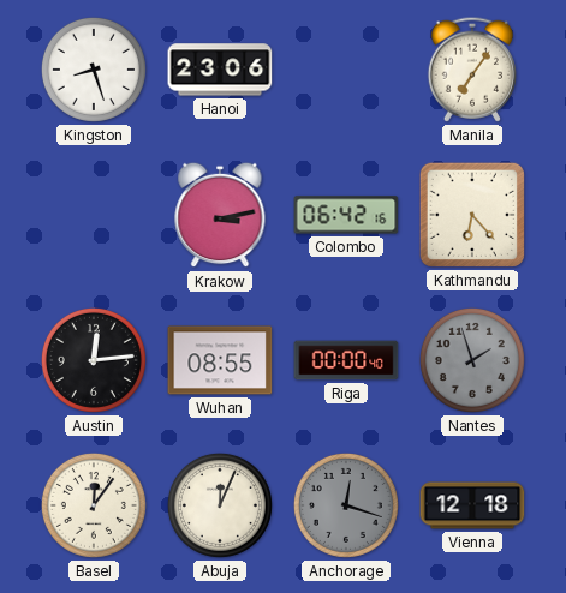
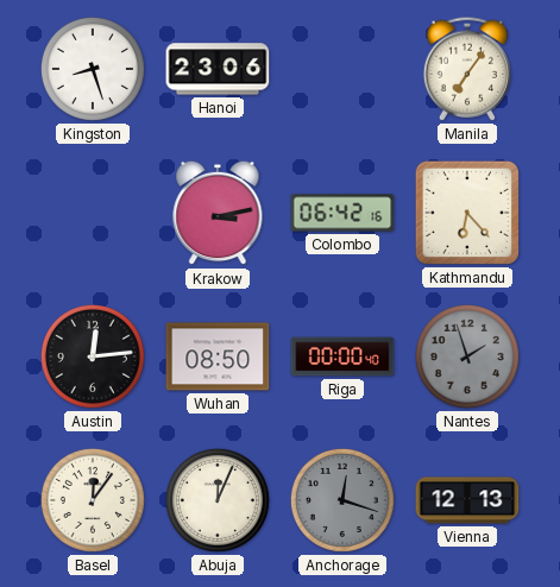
Wuhan: 08:55 -> 08:50 (218, 356)
Vienna: 12:18 -> 12:13 (467, 500)
